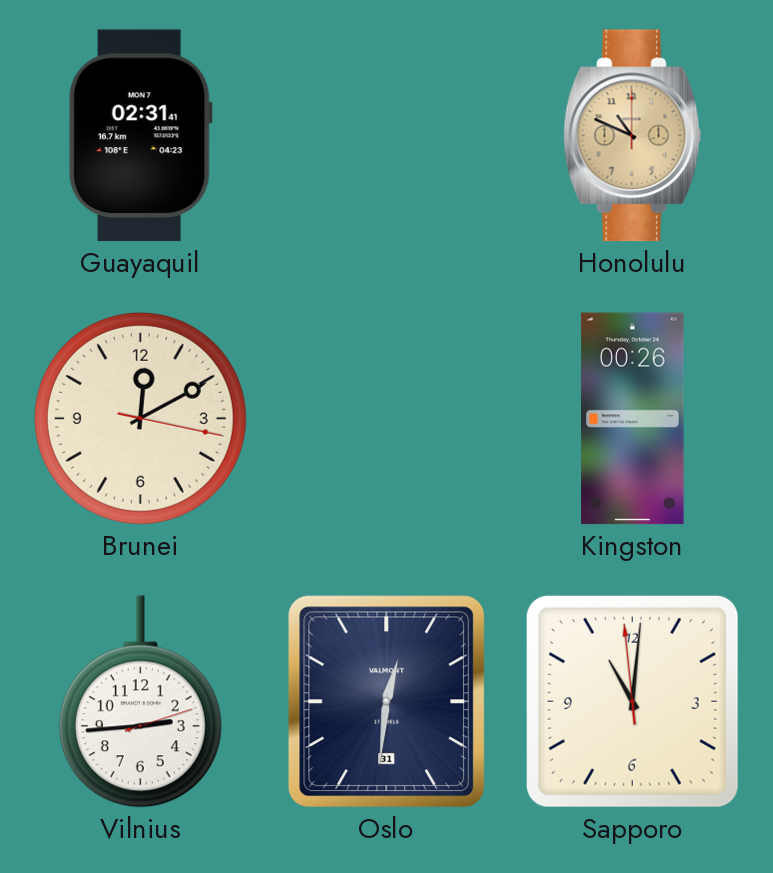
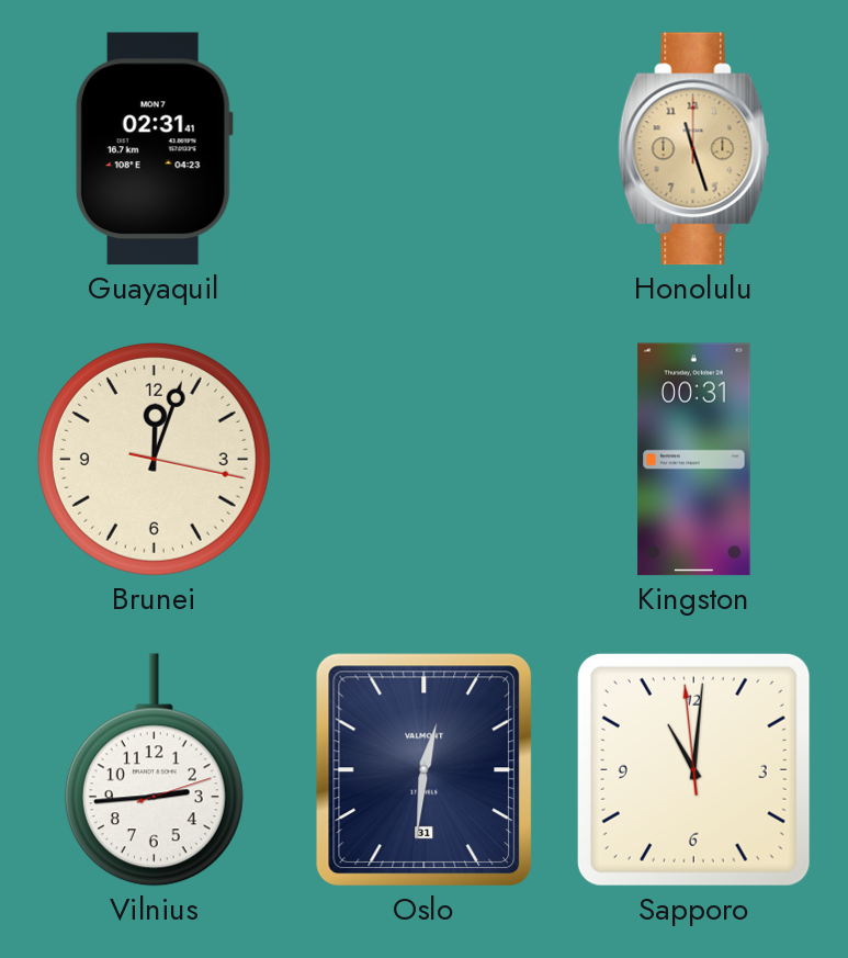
Honolulu: 10:49 -> 11:27 (694, 149)
Brunei: 12:10 -> 12:03 (154, 459)
Kingston: 00:26 -> 00:31 (694, 460)
